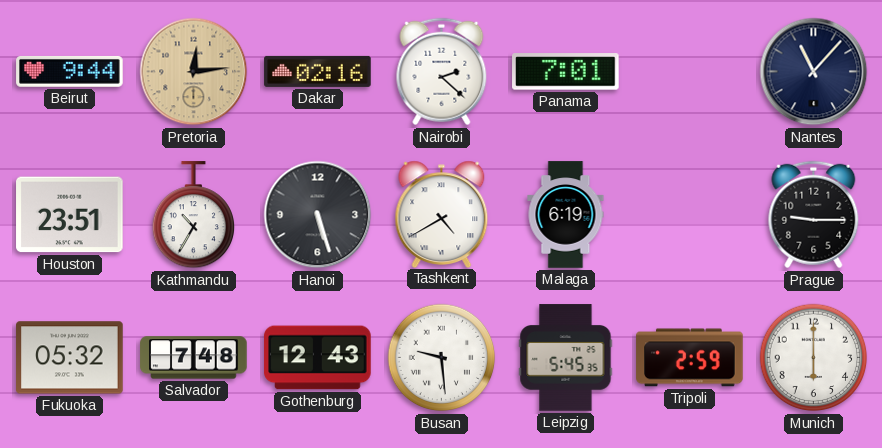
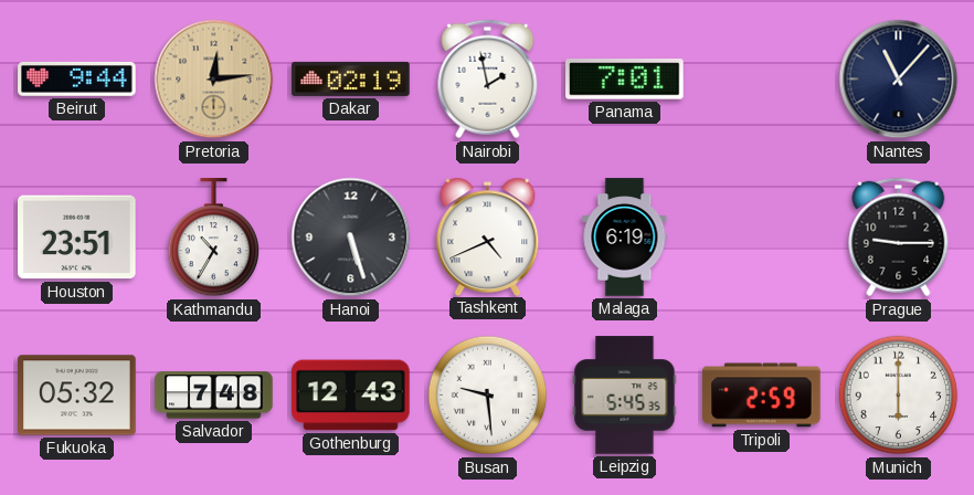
Dakar: 02:16 -> 02:19 (351, 78)
Nairobi: 2:22 -> 1:58 (488, 80)
Tashkent: 4:40 -> 4:41 (488, 236)
